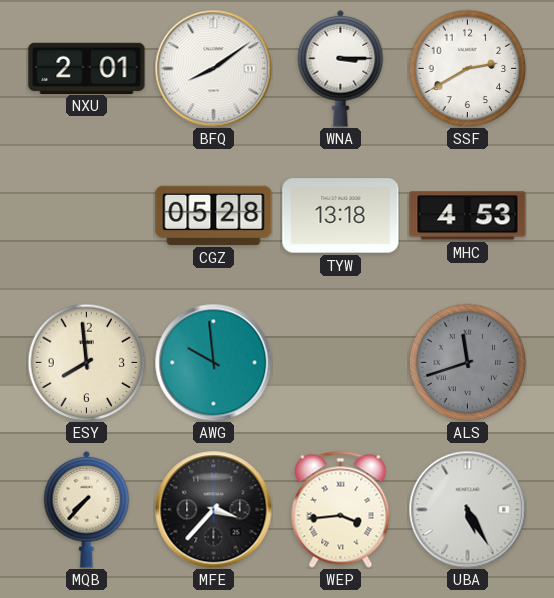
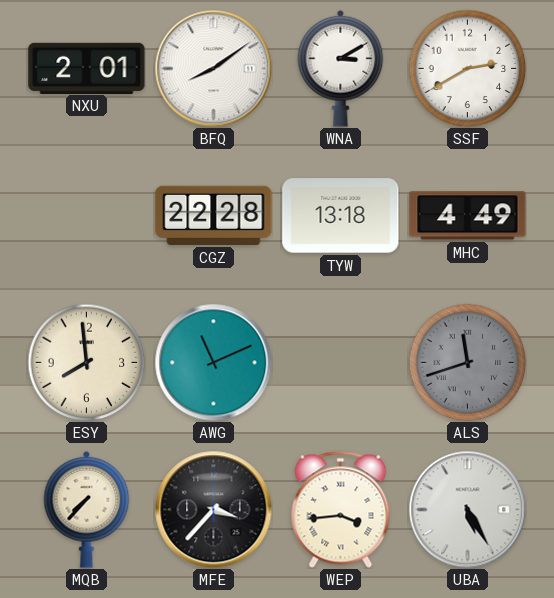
WNA: 3:15 -> 3:10 (341, 68)
CGZ: 05:28 -> 22:28 (214, 215)
MHC: 4:53 -> 4:49 (468, 216)
AWG: 9:59 -> 11:11 (213, 362)
